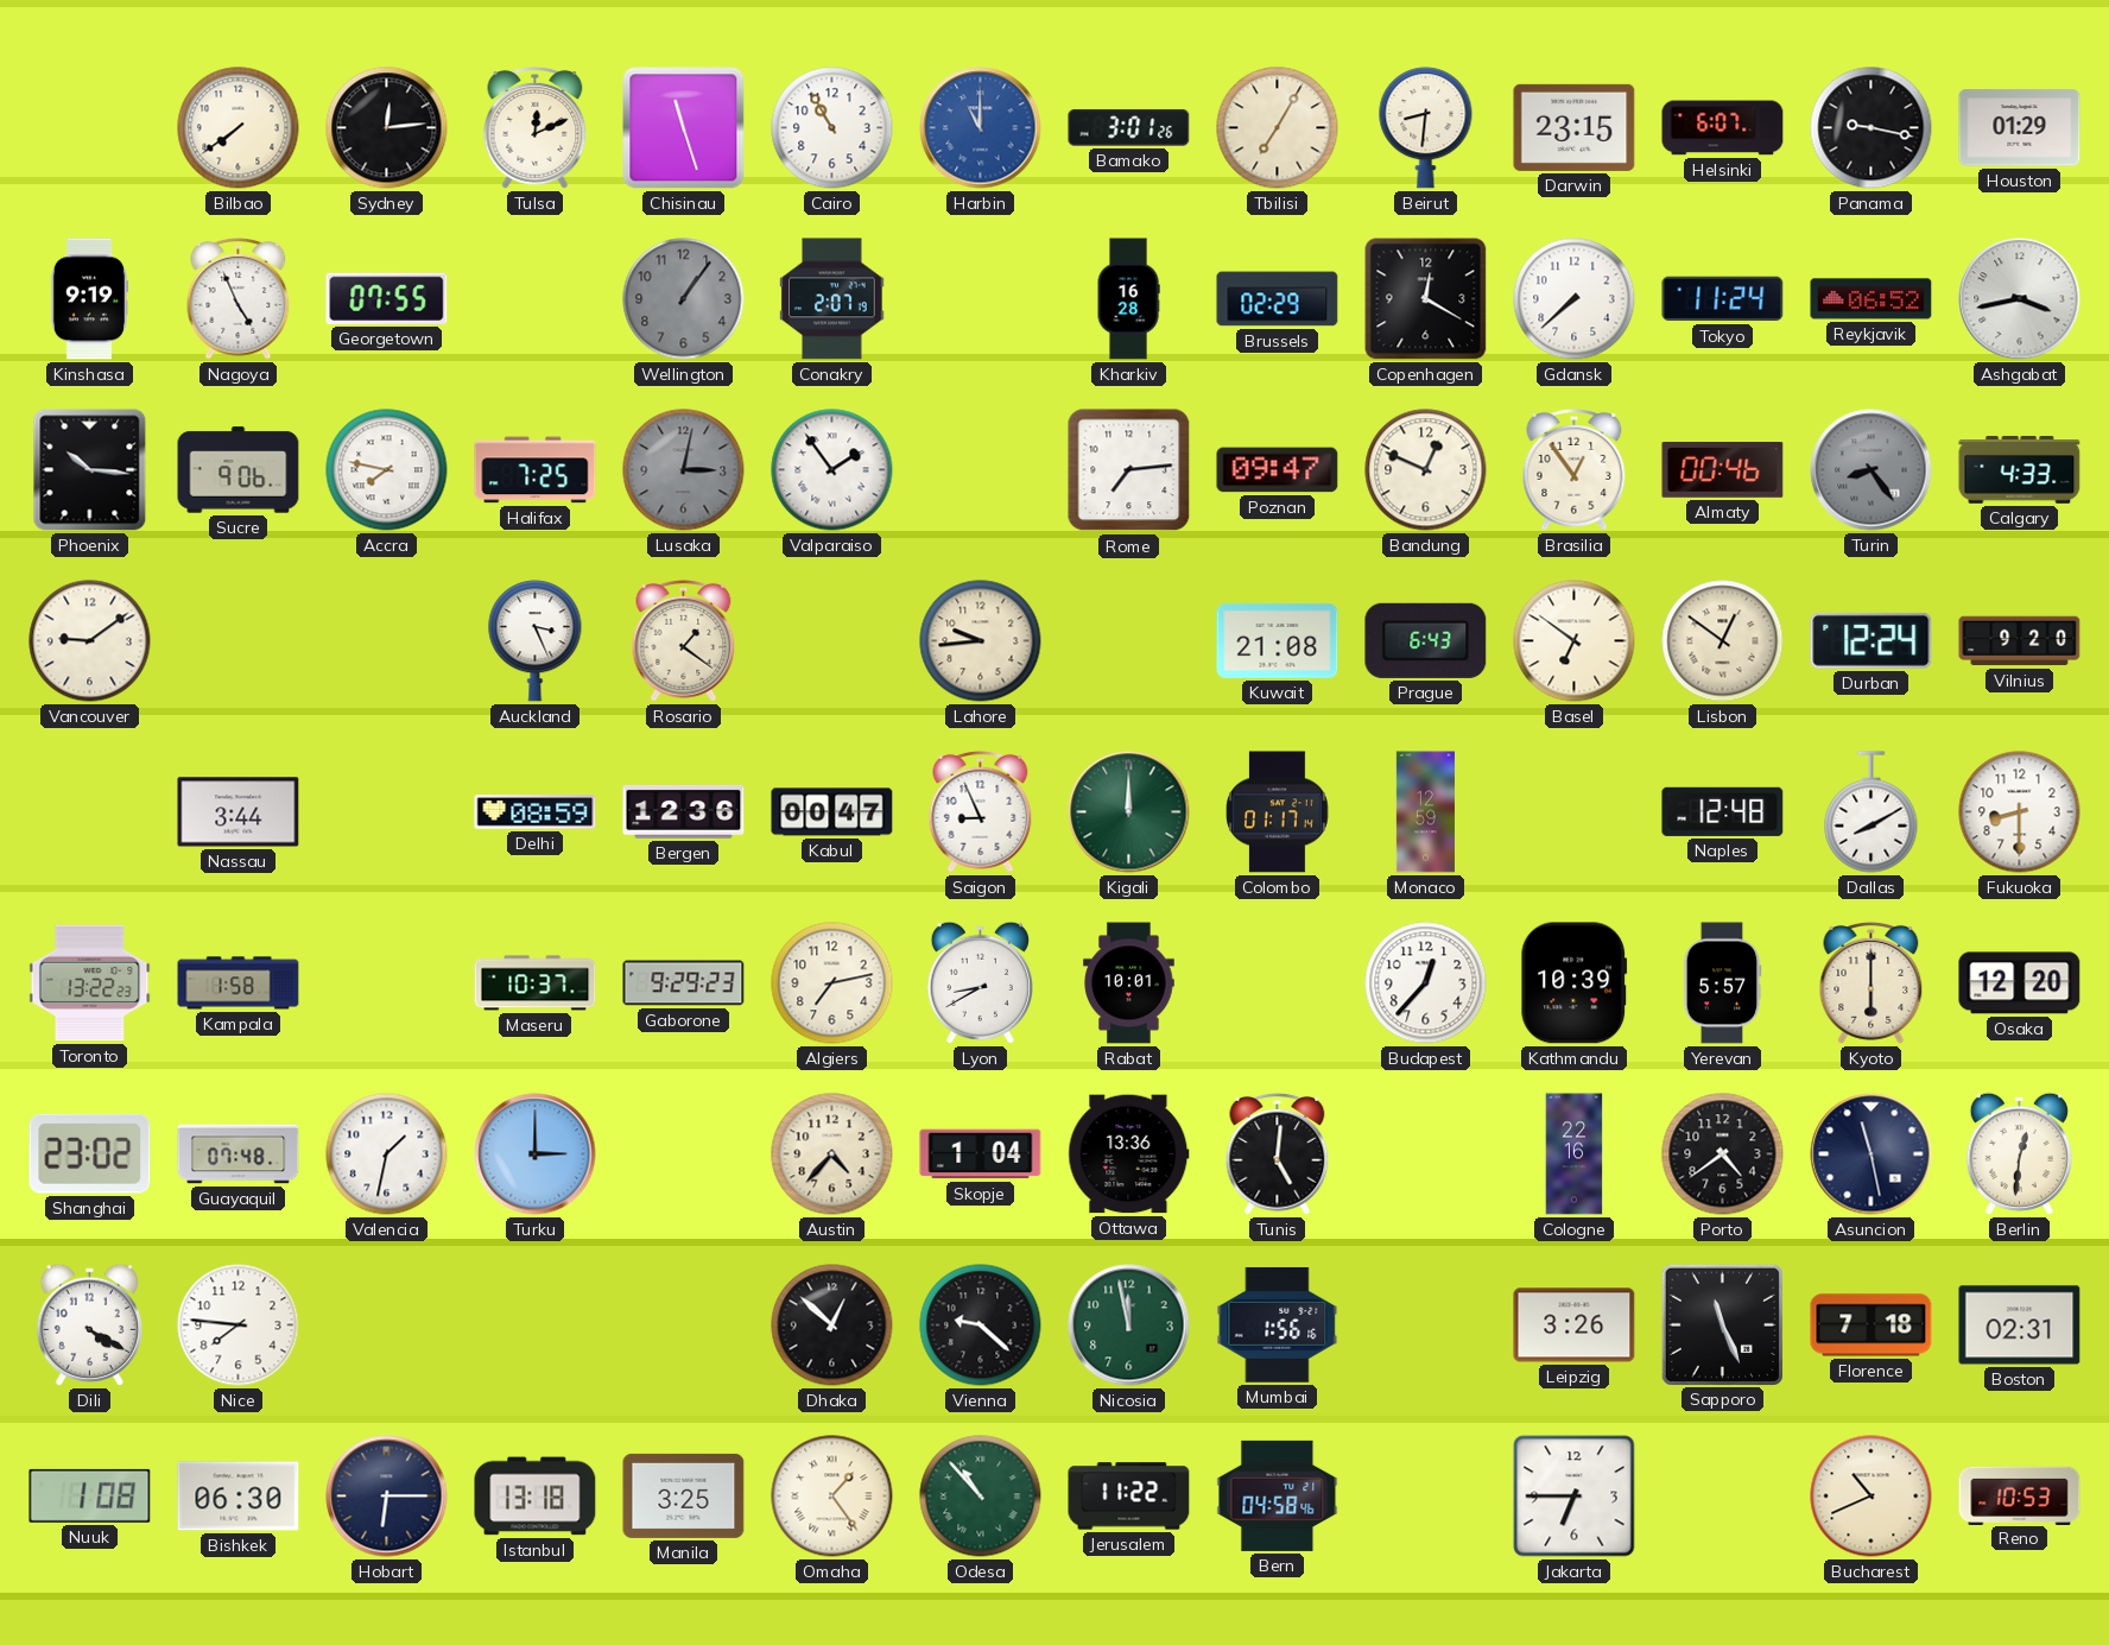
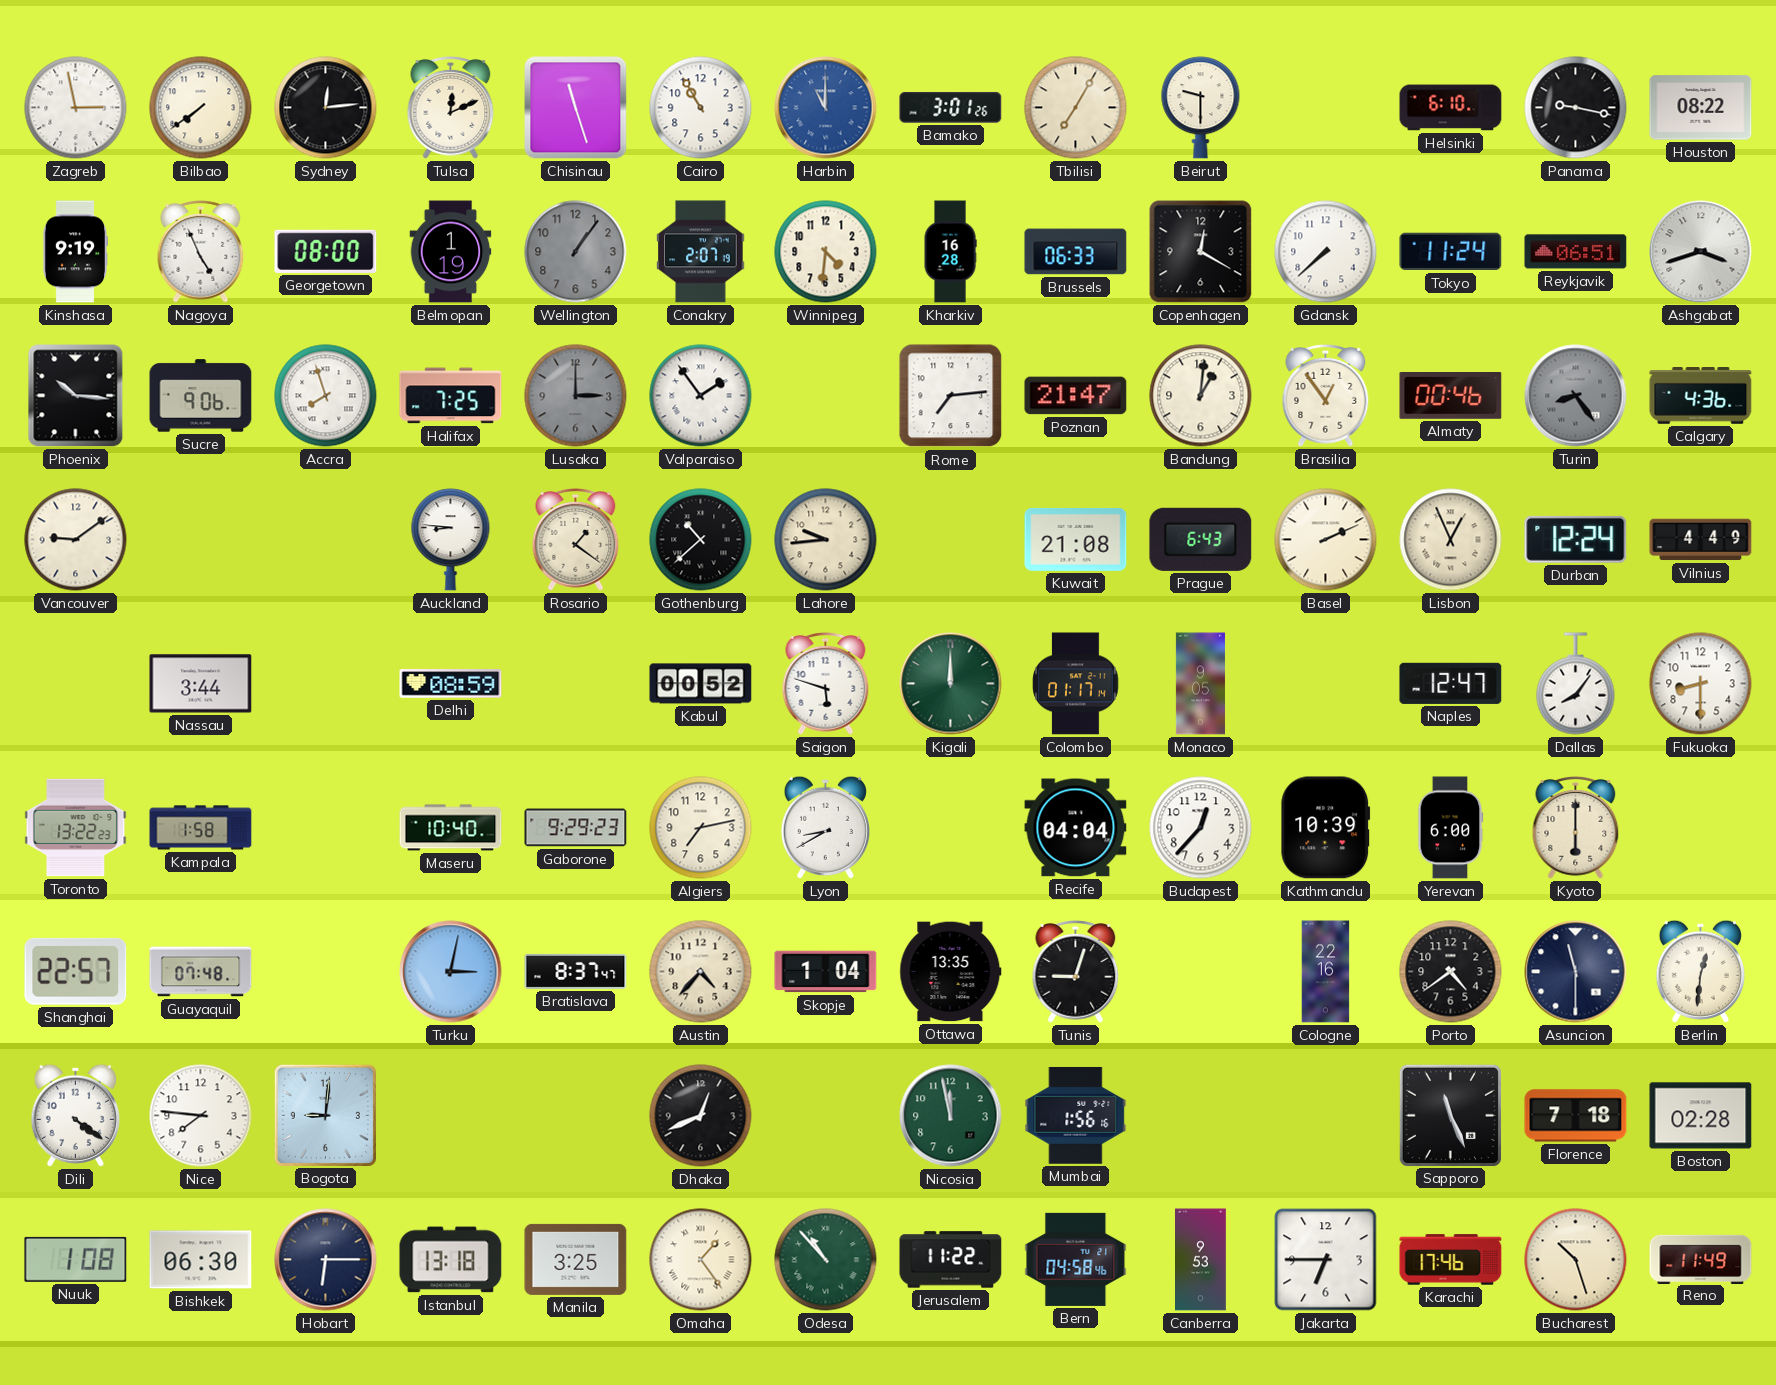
Zagreb: none -> 2:58 (76, 108)
Beirut: 8:31 -> 9:30 (1201, 108)
Darwin: 23:15 -> none (1575, 127)
Helsinki: 6:07 -> 6:10 (1451, 108)
Houston: 01:29 -> 08:22 (1701, 108)
Georgetown: 07:55 -> 08:00 (326, 251)
Belmopan: none -> 1:19 (451, 252)
Winnipeg: none -> 4:31 (826, 252)
Brussels: 02:29 -> 06:33 (1076, 252)
Reykjavik: 06:52 -> 06:51 (1576, 252)
Ashgabat: 3:43 -> 3:42 (1701, 252)
Accra: 7:47 -> 7:57 (326, 396)
Lusaka: 3:02 -> 3:00 (576, 396)
Poznan: 09:47 -> 21:47 (1076, 396)
Bandung: 12:49 -> 1:01 (1201, 396)
Calgary: 4:33 -> 4:36 (1701, 396)
Auckland: 3:26 -> 8:46 (451, 540)
Gothenburg: none -> 10:38 (701, 540)
Basel: 6:51 -> 2:11 (1326, 540)
Lisbon: 12:51 -> 12:56 (1451, 540)
Vilnius: 9:20 -> 4:49 (1701, 540)
Bergen: 12:36 -> none (684, 812)
Kabul: 00:47 -> 00:52 (701, 684)
Saigon: 8:56 -> 5:48 (826, 683)
Monaco: 12:59 -> 9:05 (1200, 684)
Naples: 12:48 -> 12:47 (1451, 683)
Dallas: 8:10 -> 8:06 (1576, 684)
Maseru: 10:37 -> 10:40 (451, 828)
Rabat: 10:01 -> none (1129, 983)
Recife: none -> 04:04 (1076, 828)
Yerevan: 5:57 -> 6:00 (1450, 828)
Osaka: 12:20 -> none (2020, 983)
Shanghai: 23:02 -> 22:57 (76, 971)
Valencia: 1:32 -> none (387, 1154)
Turku: 3:00 -> 3:02 (451, 972)
Bratislava: none -> 8:37 (576, 971)
Ottawa: 13:36 -> 13:35 (951, 972)
Tunis: 5:01 -> 9:03 (1076, 971)
Asuncion: 11:28 -> 11:30 (1576, 972)
Dili: 4:20 -> 4:21 (75, 1115)
Bogota: none -> 9:01 (325, 1115)
Dhaka: 12:52 -> 12:41 (701, 1116)
Vienna: 9:22 -> none (981, 1326)
Leipzig: 3:26 -> none (1575, 1326)
Boston: 02:31 -> 02:28 (1701, 1116)
Canberra: none -> 9:53 (1201, 1260)
Karachi: none -> 17:46 (1451, 1260)
Bucharest: 10:41 -> 10:27 (1576, 1260)
Reno: 10:53 -> 11:49 (1701, 1259)
